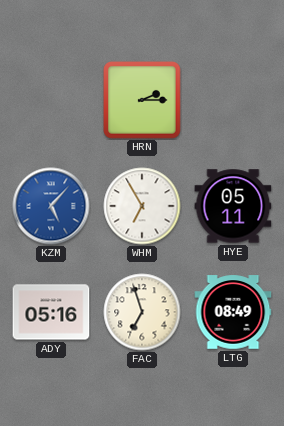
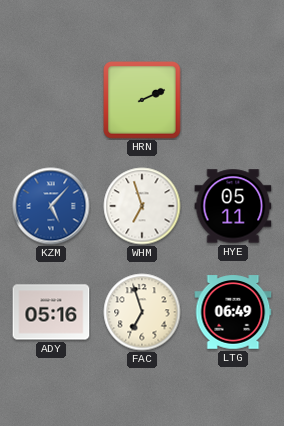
HRN: 2:15 -> 2:11 (142, 100)
WHM: 6:55 -> 6:57 (142, 206)
LTG: 08:49 -> 06:49 (233, 312)
